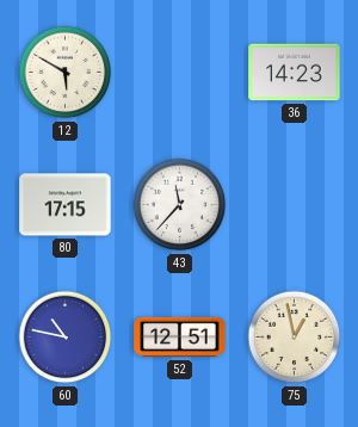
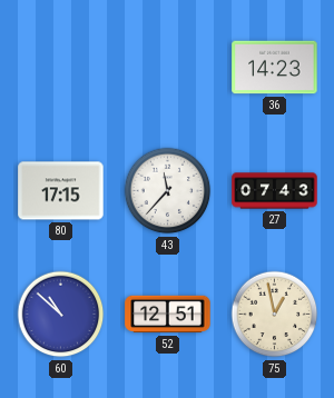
12: 5:50 -> none (66, 73)
27: none -> 07:43 (275, 191)
60: 10:47 -> 10:52 (61, 315)
